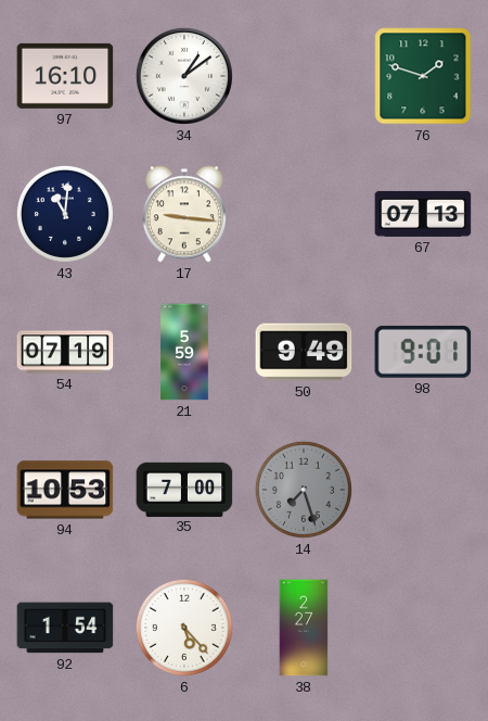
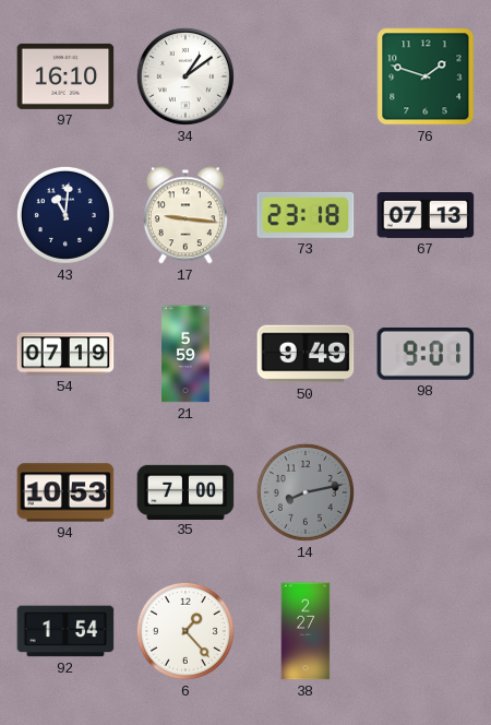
73: none -> 23:18 (306, 215)
14: 7:27 -> 8:13 (306, 492)
6: 5:23 -> 1:23 (185, 631)
